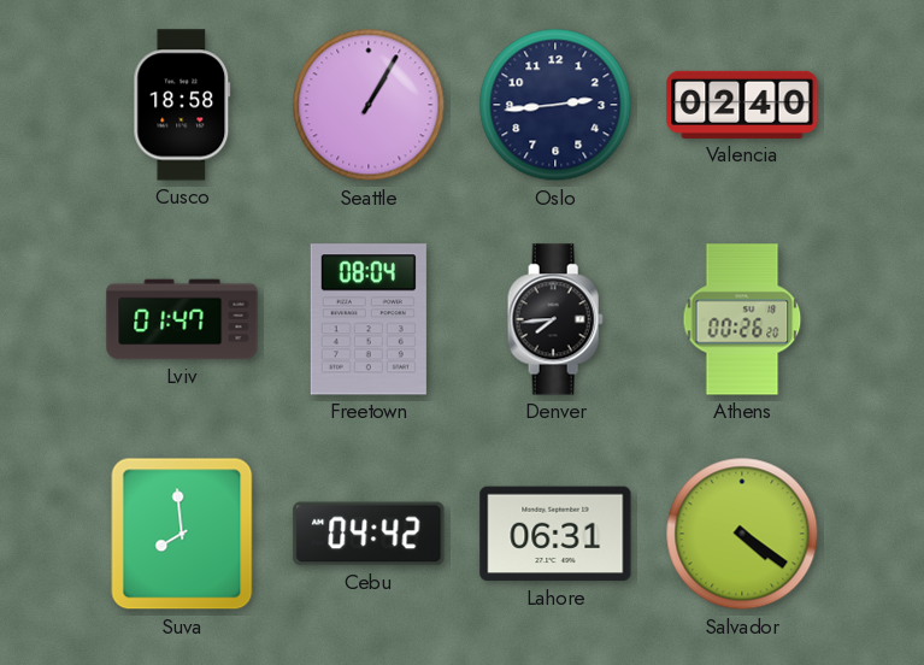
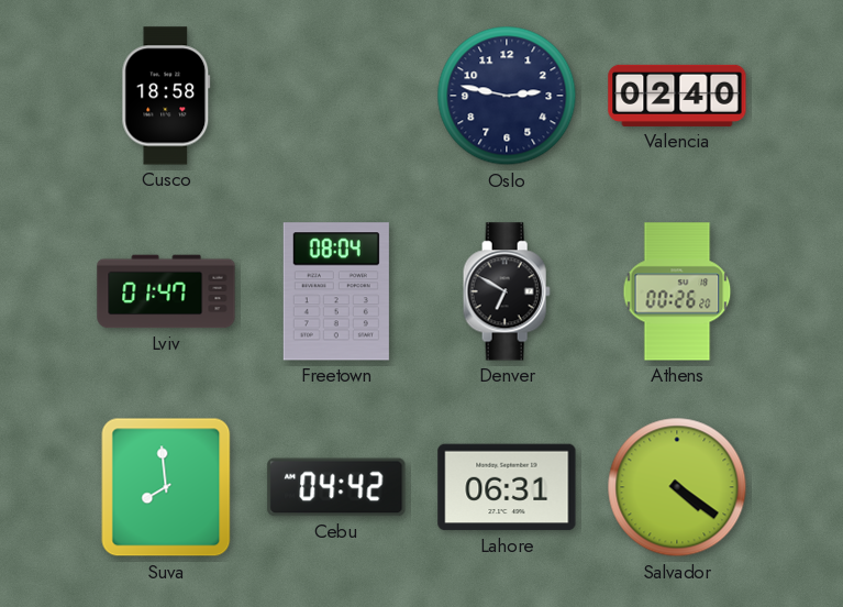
Seattle: 1:05 -> none (369, 105)
Oslo: 2:44 -> 2:47 (507, 96)
Denver: 7:44 -> 6:50 (507, 291)
